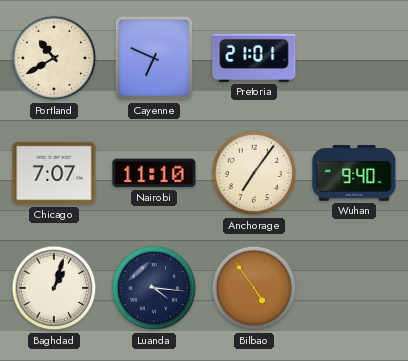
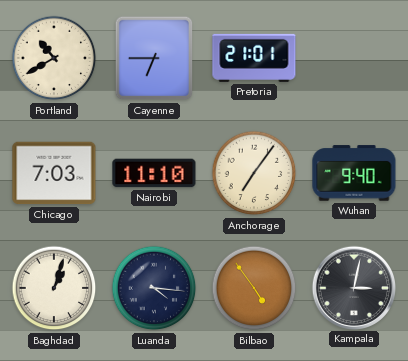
Cayenne: 6:49 -> 6:45 (154, 58)
Chicago: 7:07 -> 7:03 (54, 173)
Kampala: none -> 3:02 (353, 287)
